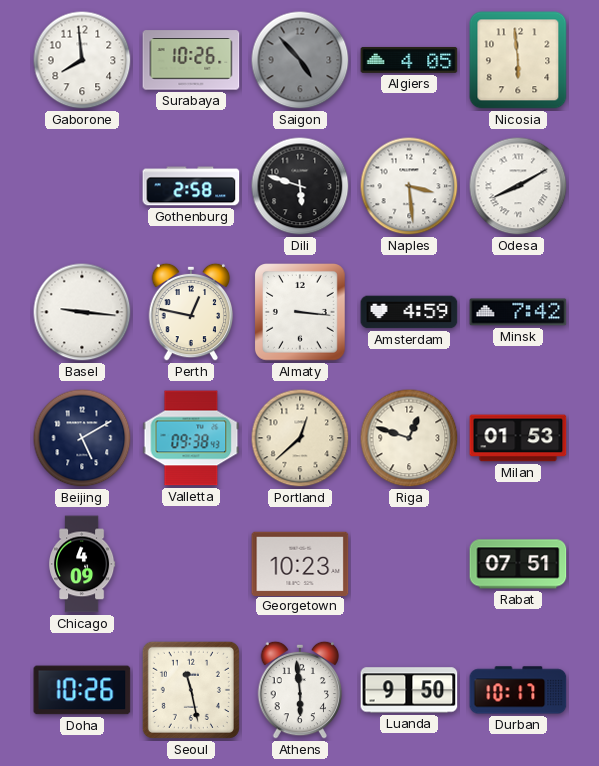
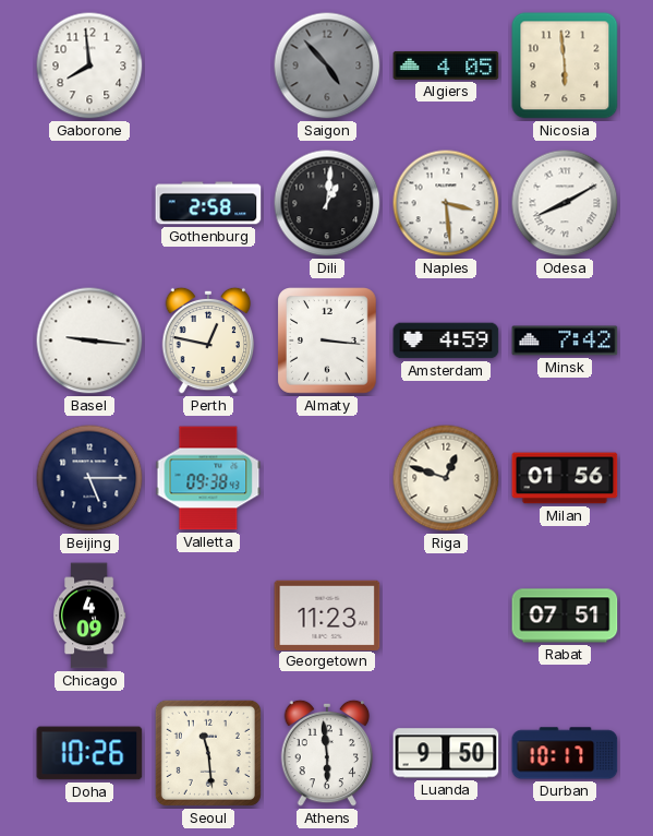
Surabaya: 10:26 -> none (191, 60)
Dili: 5:48 -> 1:01 (327, 203)
Beijing: 5:10 -> 5:15 (89, 478)
Portland: 12:38 -> none (300, 438)
Milan: 01:53 -> 01:56 (565, 478)
Georgetown: 10:23 -> 11:23 (327, 614)
Seoul: 11:28 -> 11:29 (208, 753)
